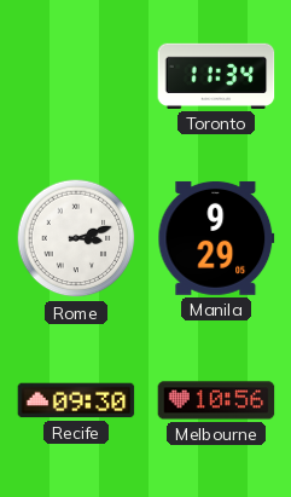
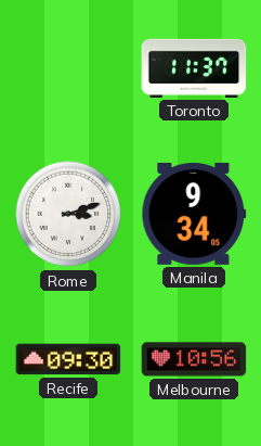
Toronto: 11:34 -> 11:37 (194, 68)
Manila: 9:29 -> 9:34 (194, 214)
